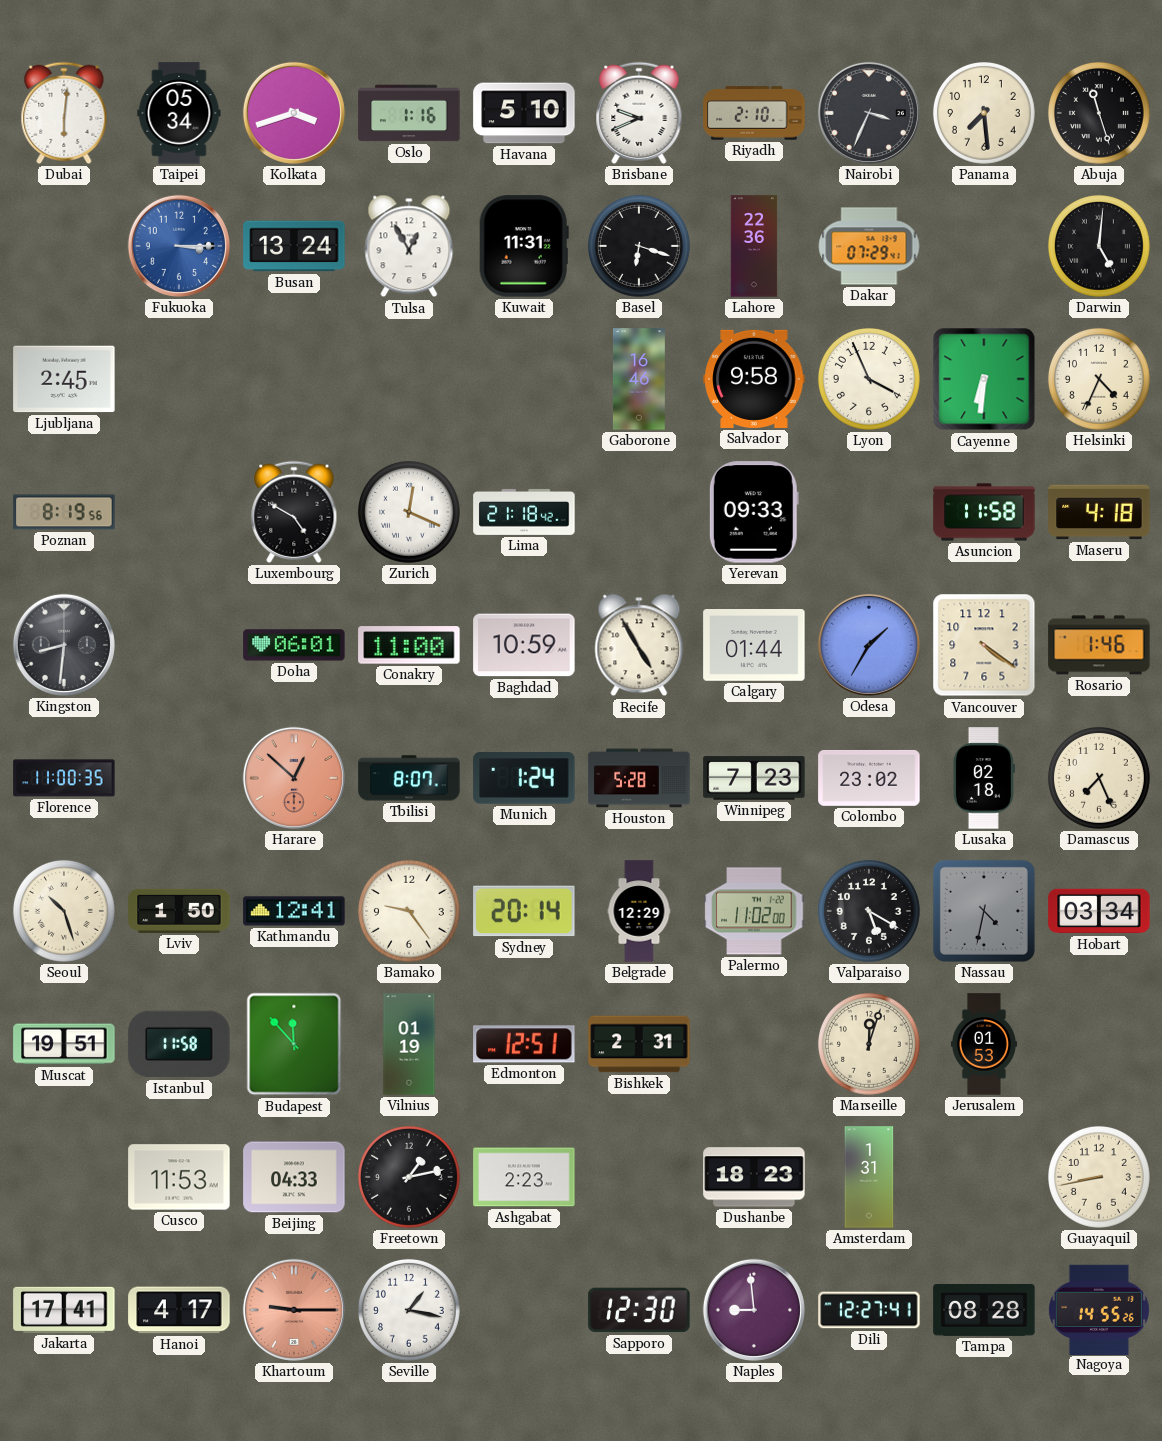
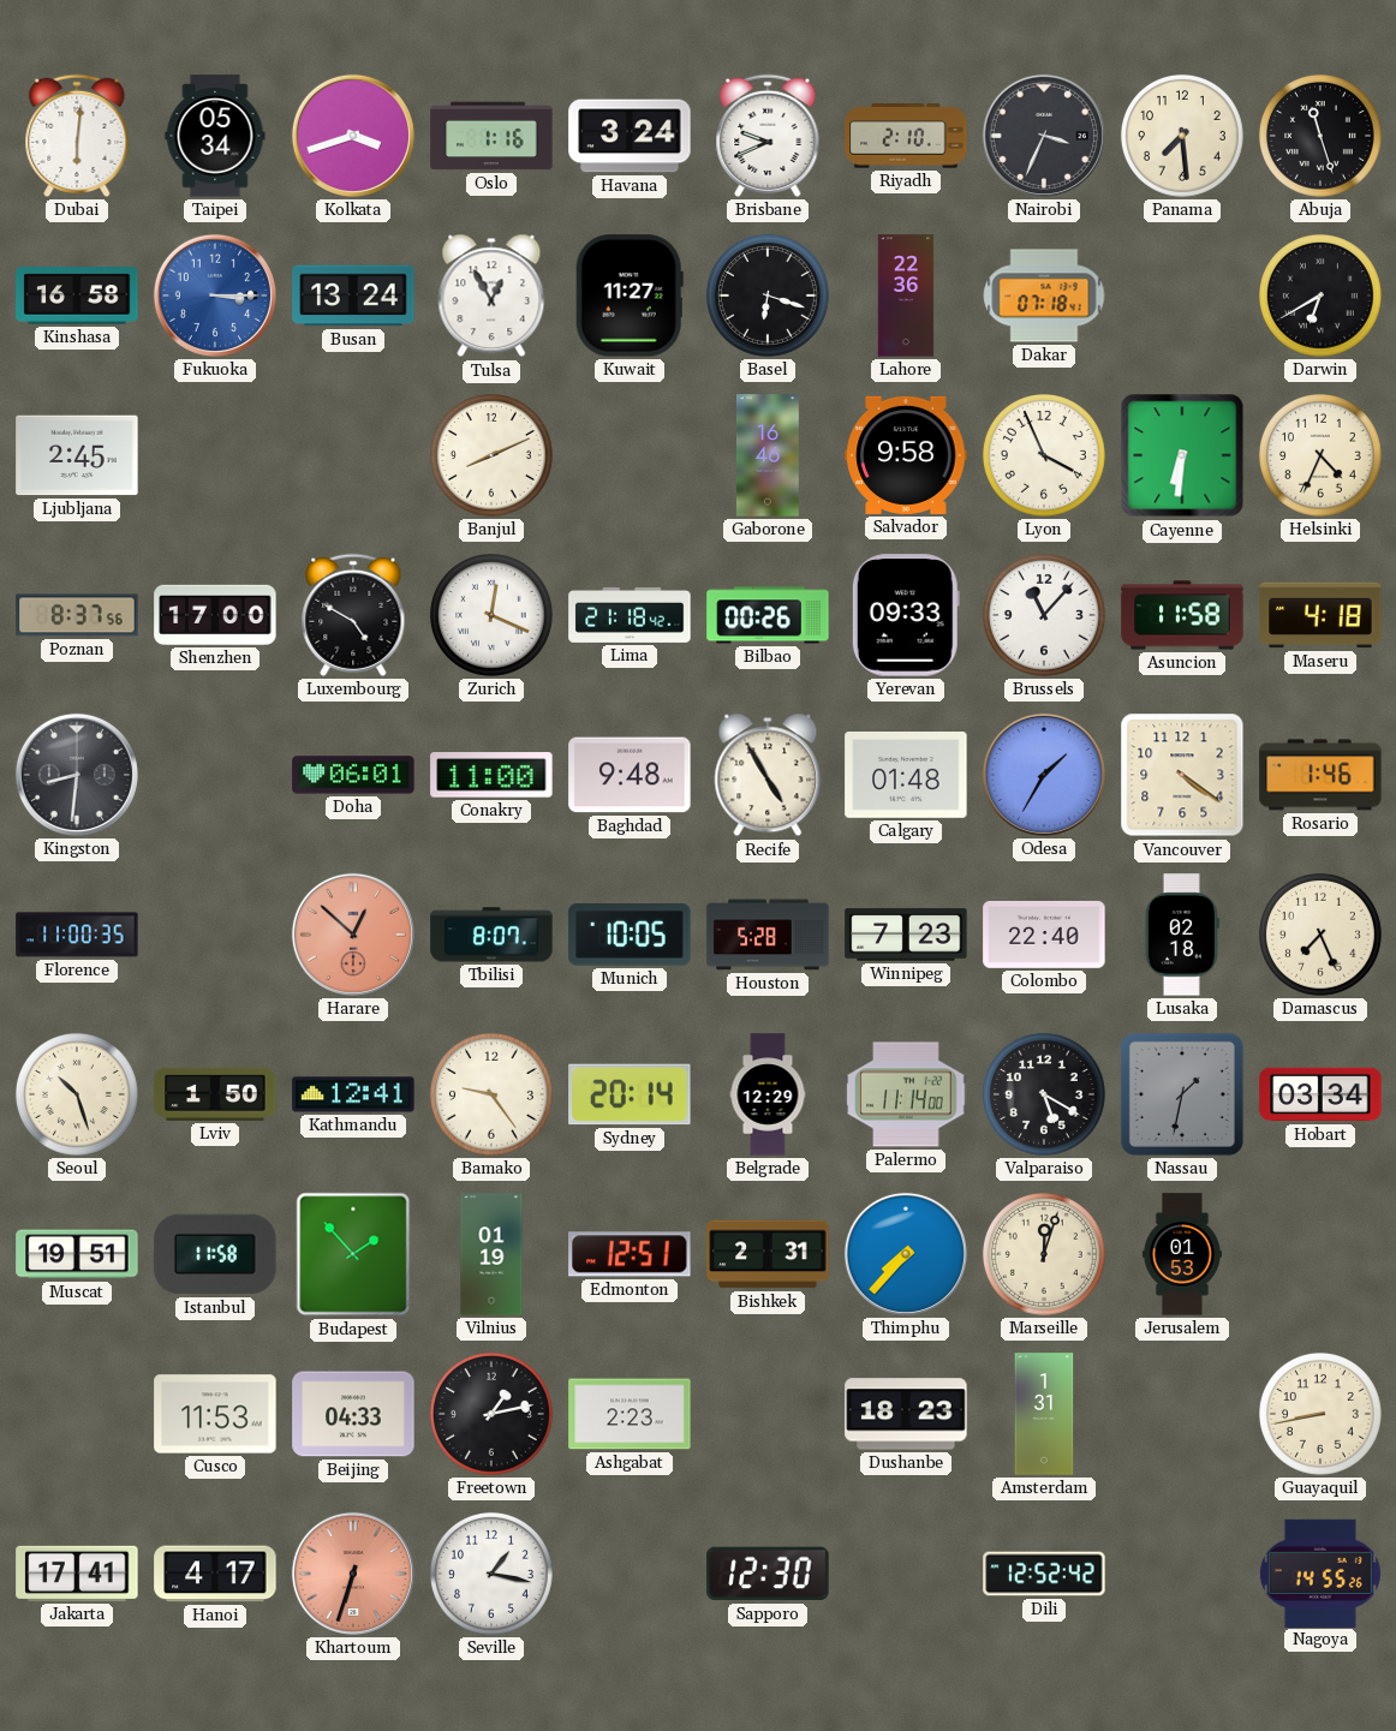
Havana: 5:10 -> 3:24 (630, 136)
Kinshasa: none -> 16:58 (77, 296)
Kuwait: 11:31 -> 11:27 (630, 296)
Dakar: 07:29 -> 07:18 (1044, 296)
Darwin: 5:01 -> 6:40 (1320, 296)
Banjul: none -> 8:11 (491, 455)
Poznan: 8:19 -> 8:37 (77, 615)
Shenzhen: none -> 17:00 (215, 615)
Bilbao: none -> 00:26 (768, 615)
Brussels: none -> 11:07 (1044, 615)
Baghdad: 10:59 -> 9:48 (630, 775)
Calgary: 01:44 -> 01:48 (906, 776)
Munich: 1:24 -> 10:05 (630, 936)
Colombo: 23:02 -> 22:40 (1044, 935)
Palermo: 11:02 -> 11:14 (906, 1094)
Nassau: 4:32 -> 1:32 (1182, 1094)
Budapest: 11:53 -> 1:53 (353, 1254)
Thimphu: none -> 7:37 (906, 1254)
Khartoum: 9:15 -> 6:33 (353, 1574)
Naples: 8:59 -> none (754, 1310)
Dili: 12:27 -> 12:52 (1044, 1574)
Tampa: 08:28 -> none (984, 1311)
